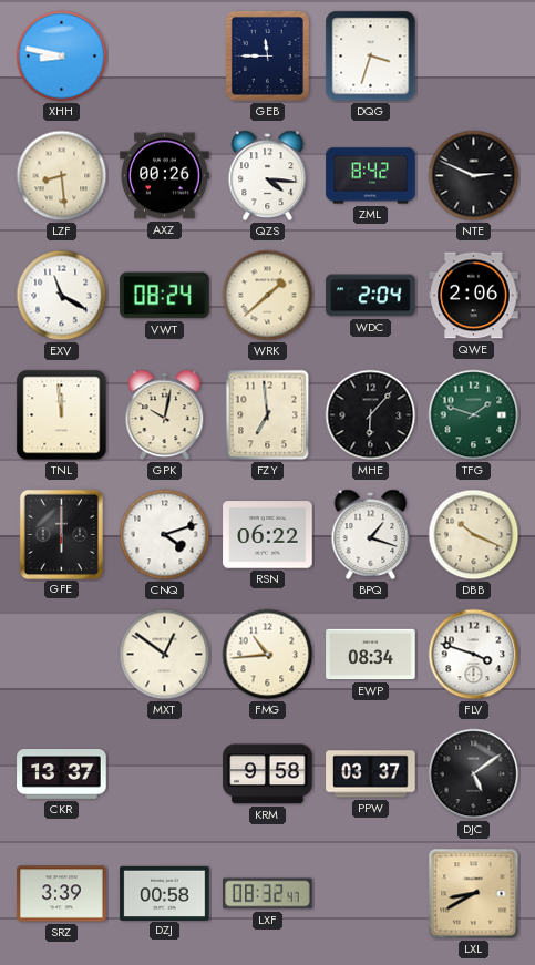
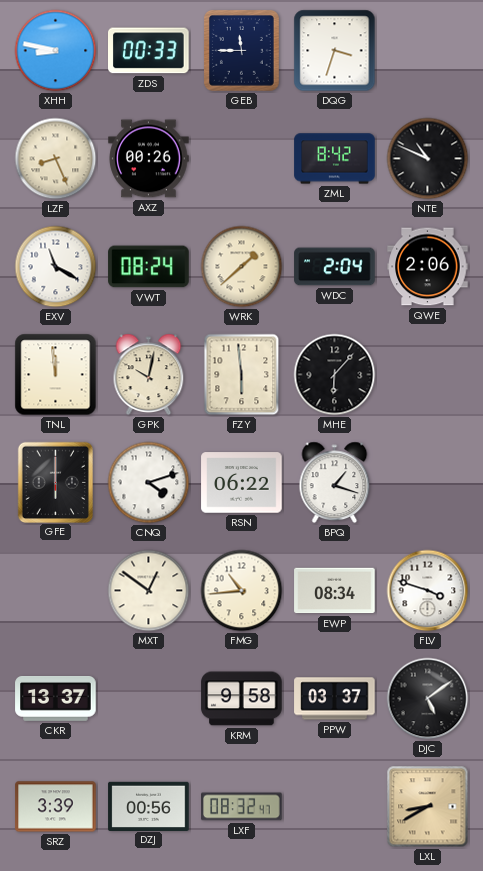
ZDS: none -> 00:33 (149, 51)
LZF: 8:29 -> 8:26 (56, 159)
QZS: 4:16 -> none (268, 176)
NTE: 2:49 -> 10:49 (428, 159)
FZY: 6:59 -> 5:59 (242, 375)
TFG: 1:48 -> none (474, 415)
DBB: 10:19 -> none (474, 535)
DZJ: 00:58 -> 00:56 (149, 806)
